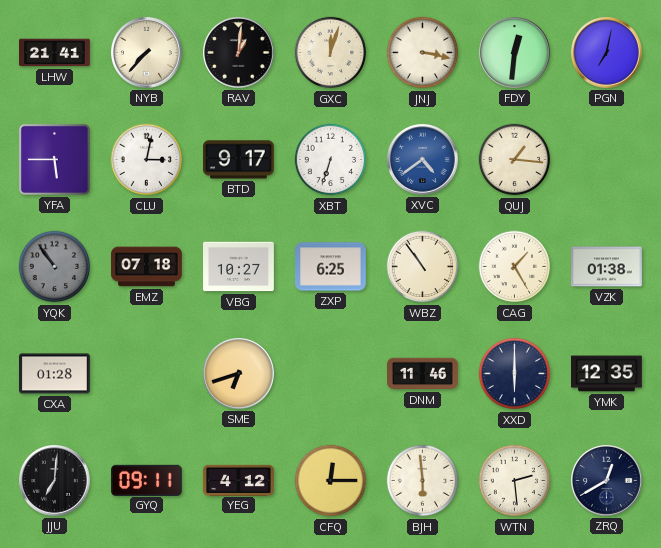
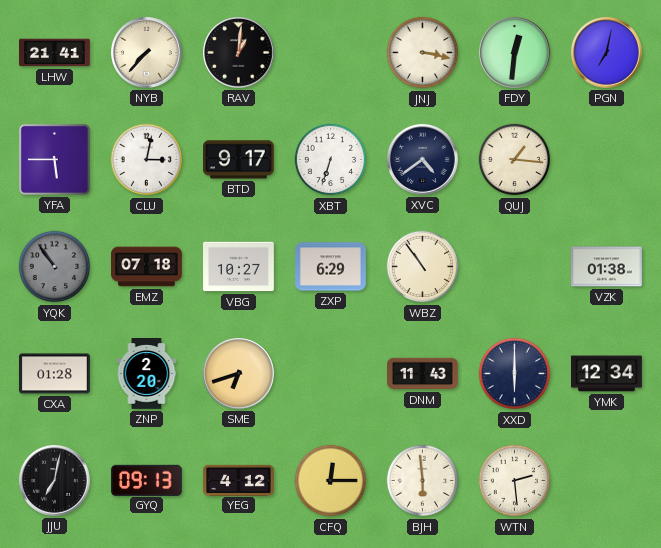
GXC: 12:03 -> none (331, 53)
XVC dial: blue -> navy (423, 160)
ZXP: 6:25 -> 6:29 (331, 267)
CAG: 1:25 -> none (515, 267)
ZNP: none -> 2:20 (147, 374)
DNM: 11:46 -> 11:43 (423, 374)
YMK: 12:35 -> 12:34 (607, 374)
JJU: 7:01 -> 7:02 (55, 481)
GYQ: 09:11 -> 09:13 (147, 480)
ZRQ: 12:40 -> none (607, 481)
